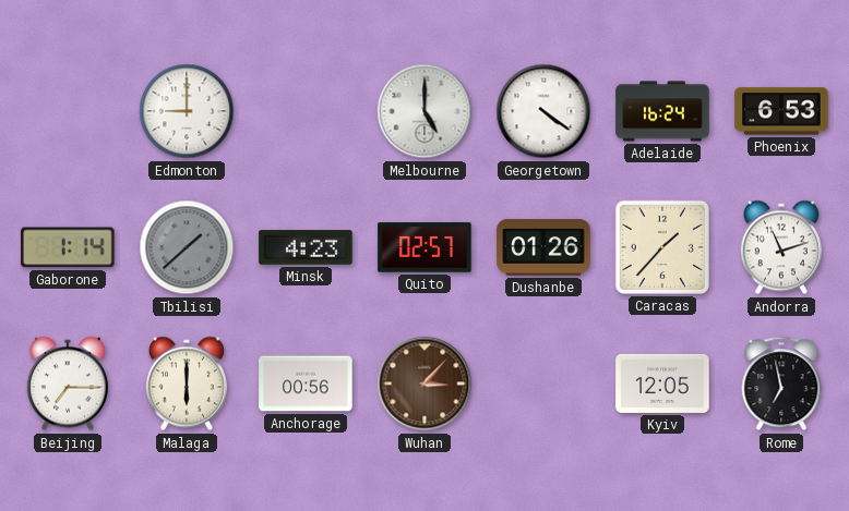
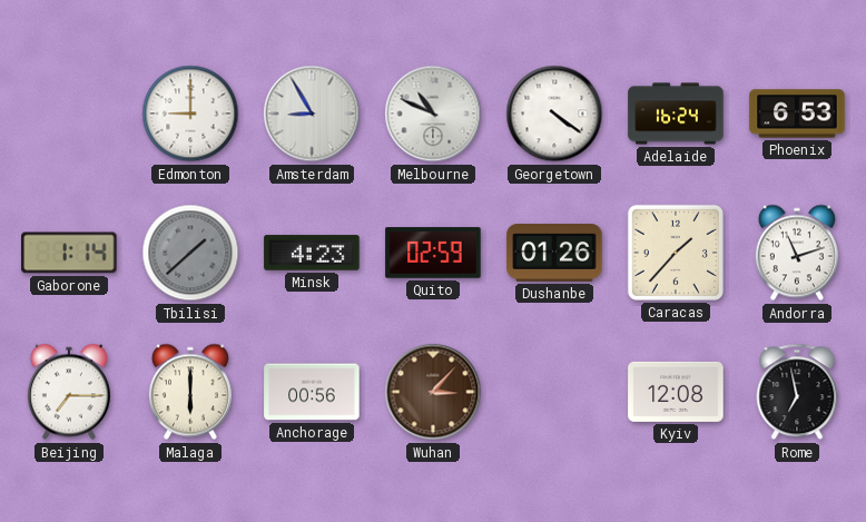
Amsterdam: none -> 8:55 (312, 114)
Melbourne: 5:00 -> 10:49 (433, 114)
Quito: 02:57 -> 02:59 (433, 253)
Kyiv: 12:05 -> 12:08 (676, 392)
